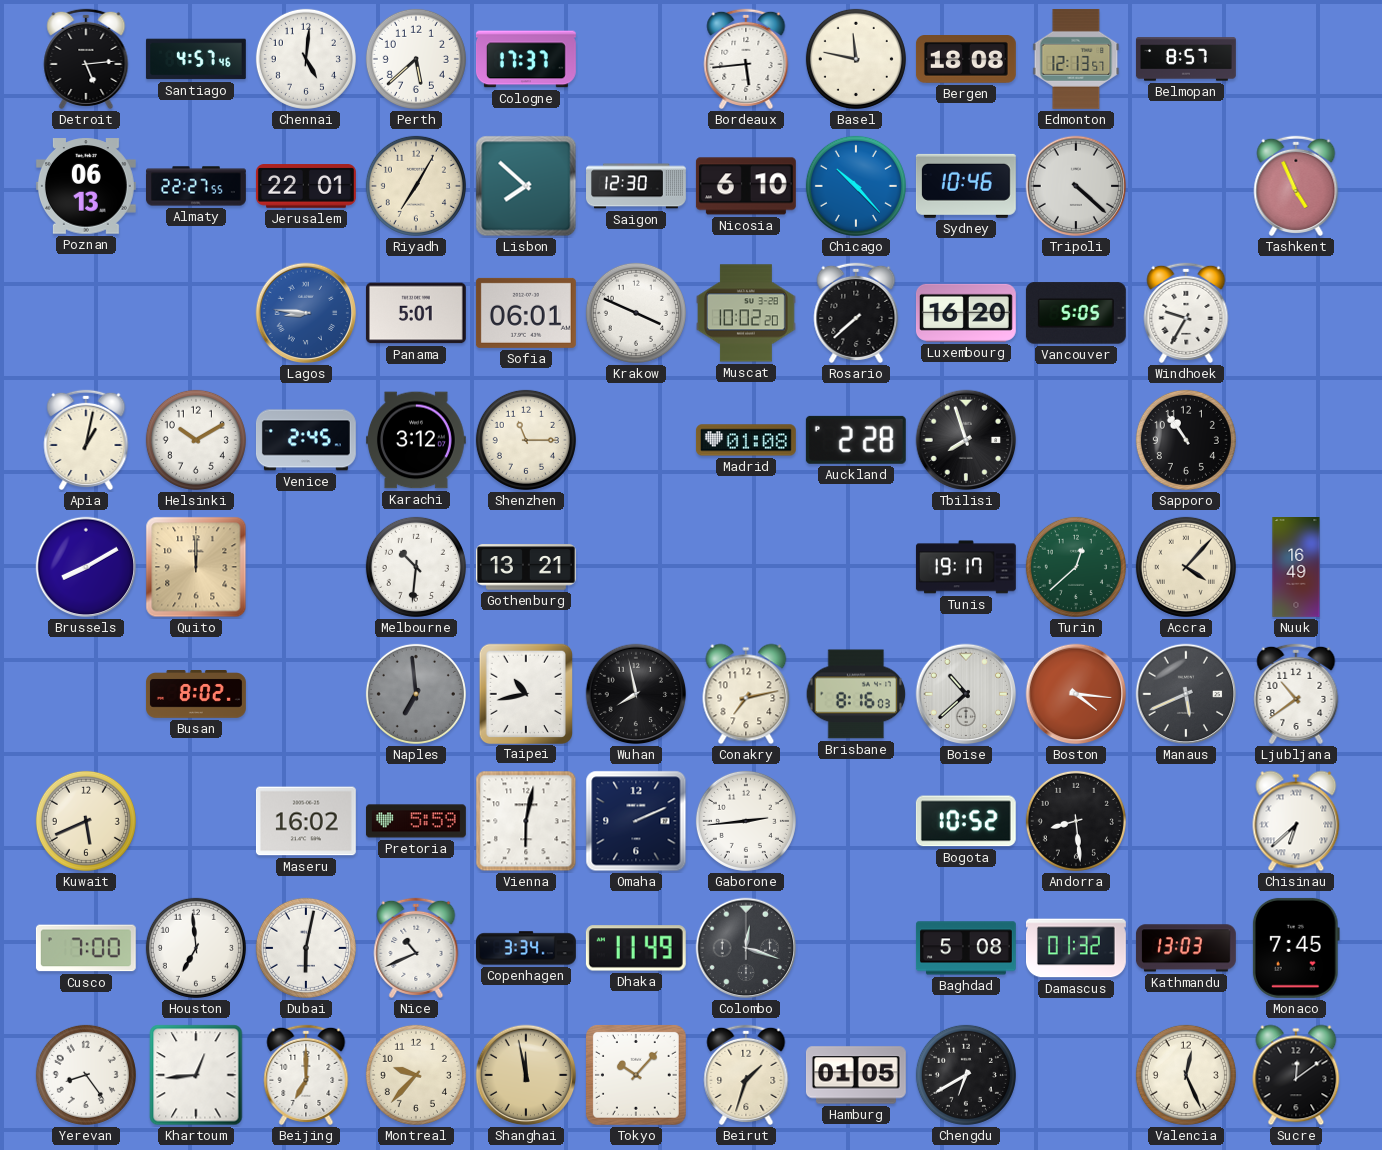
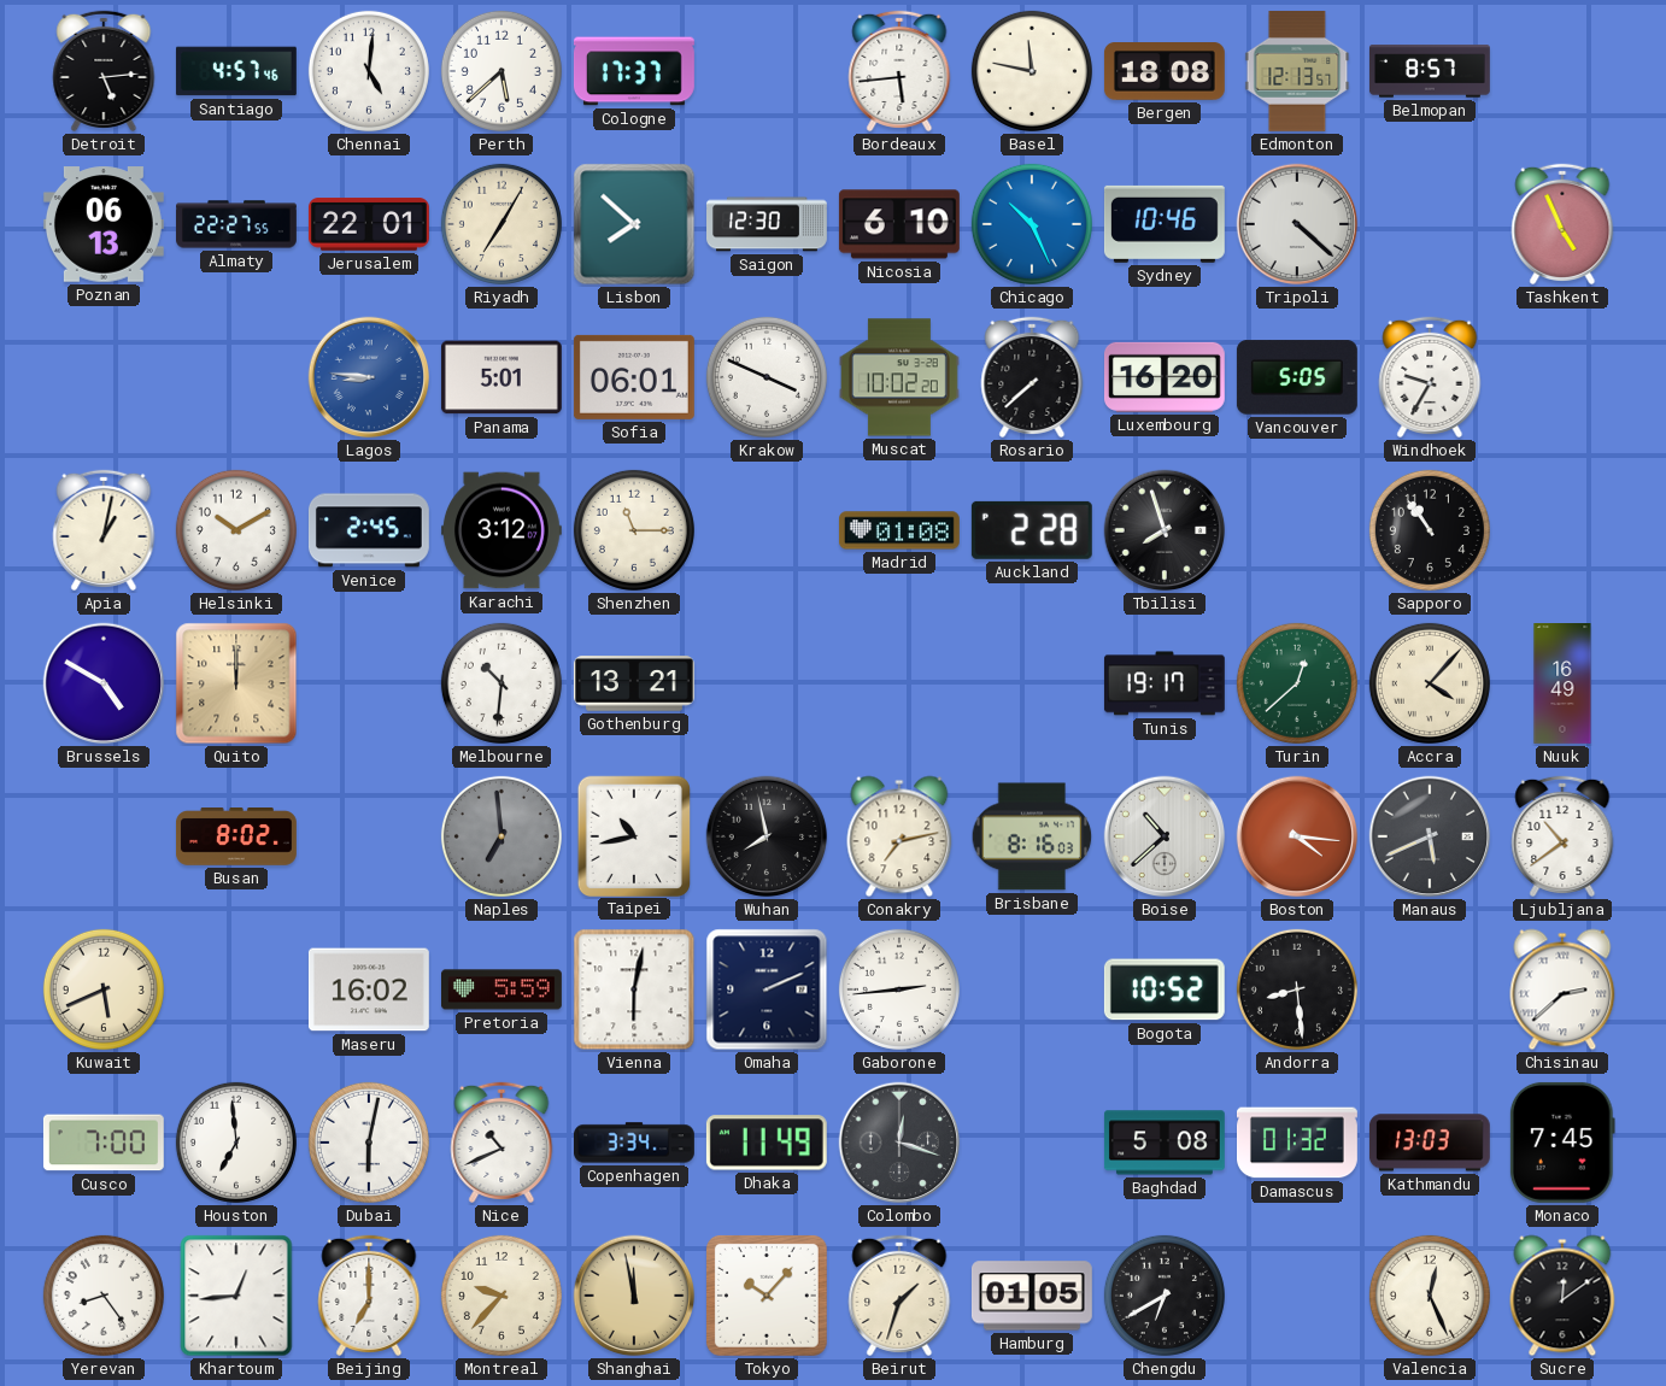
Chicago: 10:23 -> 10:26 (1032, 224)
Brussels: 8:10 -> 4:50 (104, 683)
Chisinau: 6:38 -> 2:38 (1562, 989)
